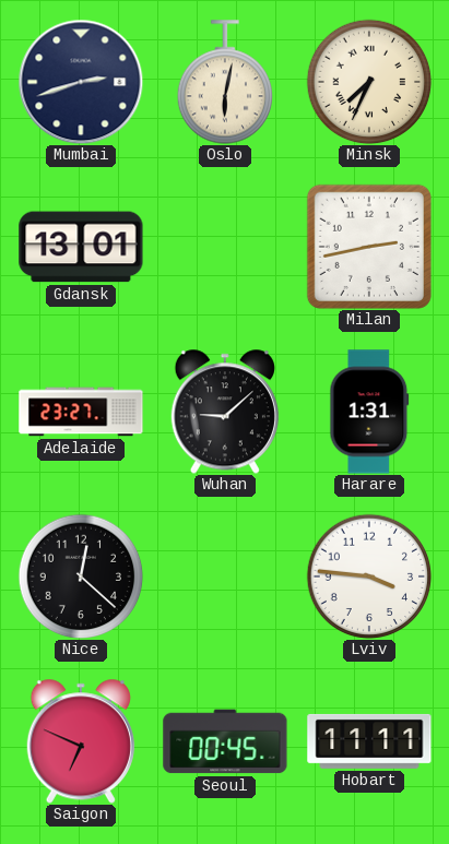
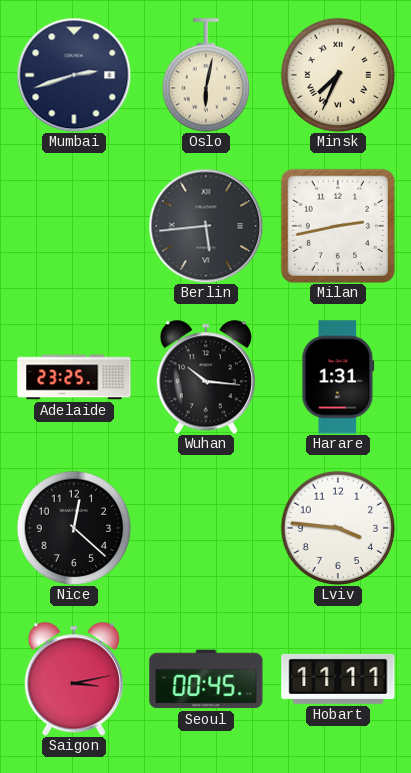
Gdansk: 13:01 -> none (81, 247)
Berlin: none -> 5:44 (206, 226)
Adelaide: 23:27 -> 23:25 (74, 377)
Wuhan: 9:08 -> 10:16 (206, 377)
Saigon: 6:49 -> 3:13 (74, 679)
